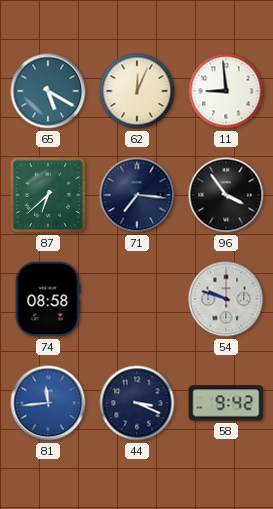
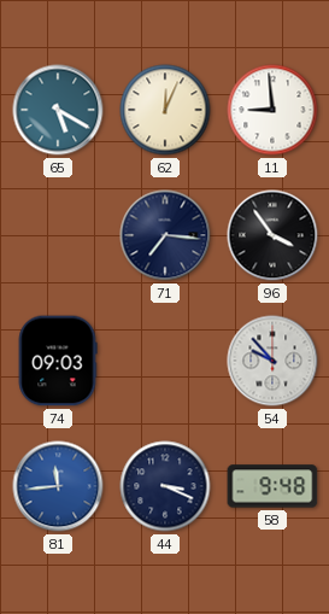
87: 6:38 -> none (48, 195)
74: 08:58 -> 09:03 (58, 361)
54: 9:48 -> 9:53 (272, 361)
58: 9:42 -> 9:48 (272, 486)
